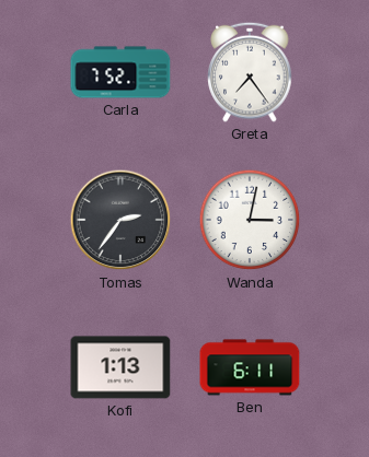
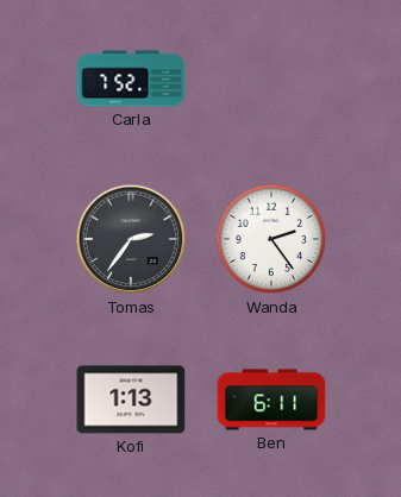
Greta: 7:24 -> none (250, 72)
Wanda: 3:02 -> 2:24 (271, 239)
